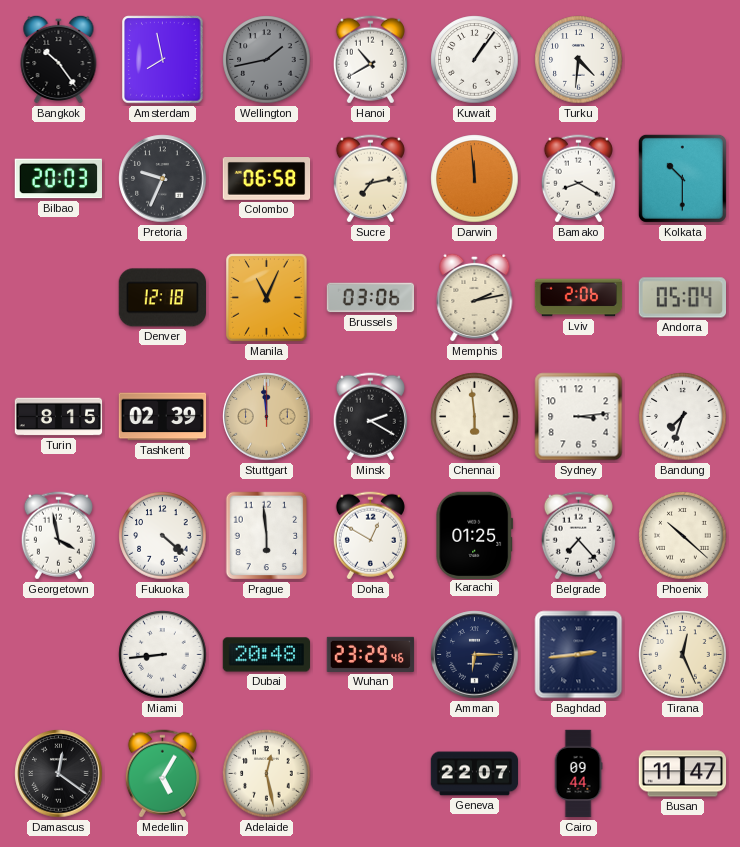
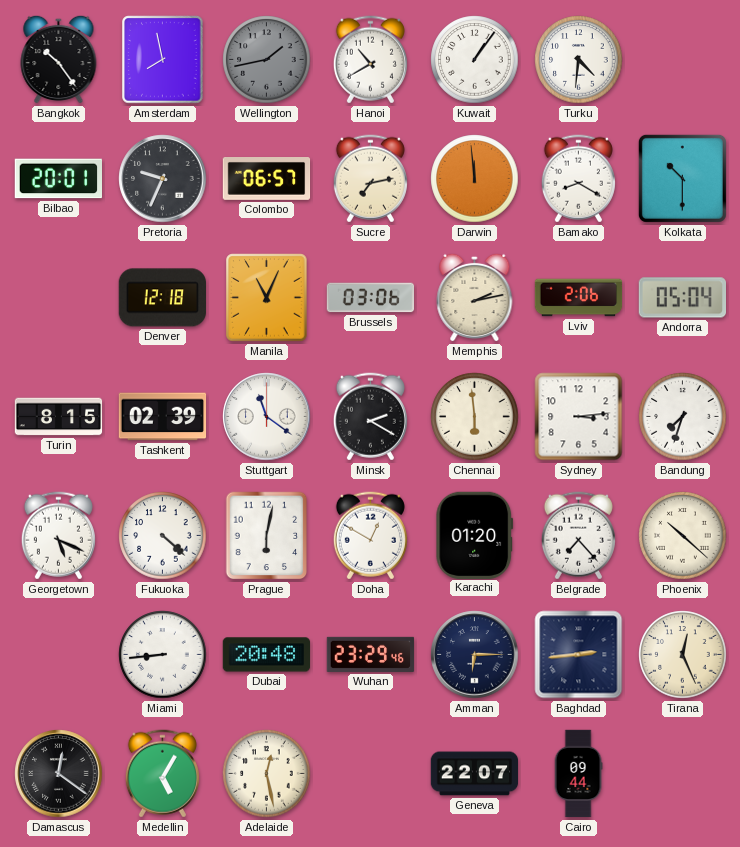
Bilbao: 20:03 -> 20:01 (59, 179)
Colombo: 06:58 -> 06:57 (267, 179)
Stuttgart: 11:59 -> 11:21 (267, 417)
Stuttgart dial: champagne -> white (267, 417)
Georgetown: 3:58 -> 5:19 (58, 536)
Prague: 5:59 -> 6:02 (267, 536)
Karachi: 01:25 -> 01:20 (475, 535)
Busan: 11:47 -> none (683, 774)
